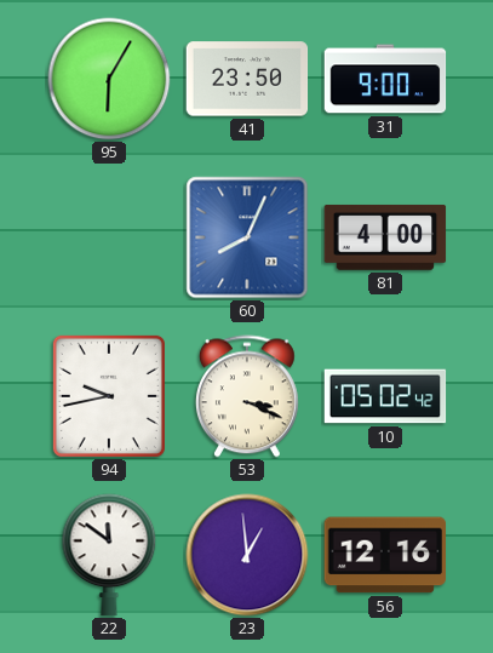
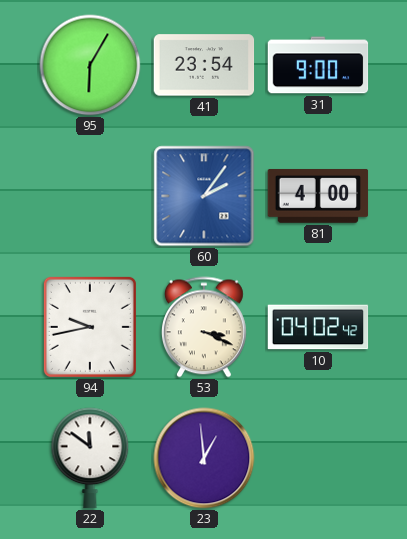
41: 23:50 -> 23:54 (204, 65)
60: 8:04 -> 2:06 (204, 196)
10: 05:02 -> 04:02 (318, 327)
56: 12:16 -> none (384, 555)
